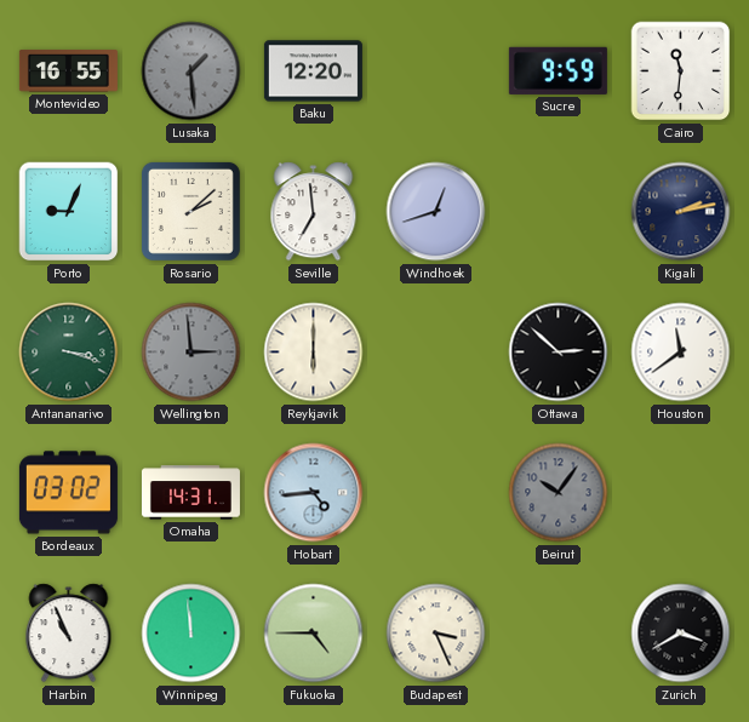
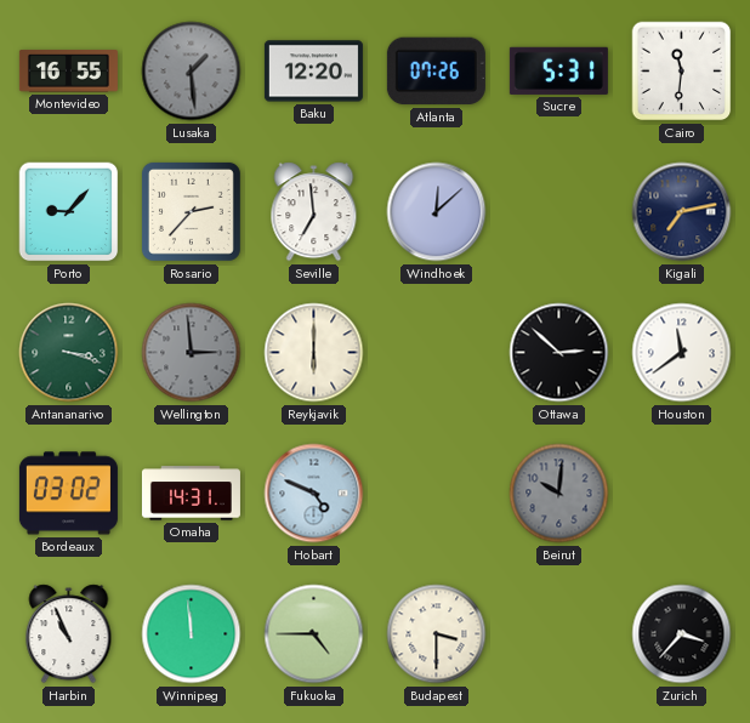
Atlanta: none -> 07:26 (436, 72)
Sucre: 9:59 -> 5:31 (558, 70)
Porto: 9:04 -> 9:07 (69, 212)
Rosario: 2:08 -> 2:37 (191, 211)
Windhoek: 12:42 -> 12:08 (437, 212)
Kigali: 2:13 -> 7:13 (682, 212)
Hobart: 4:44 -> 4:49 (314, 494)
Beirut: 10:06 -> 10:01 (559, 494)
Budapest: 3:26 -> 3:30 (437, 634)
Zurich: 3:40 -> 3:37 (682, 634)
